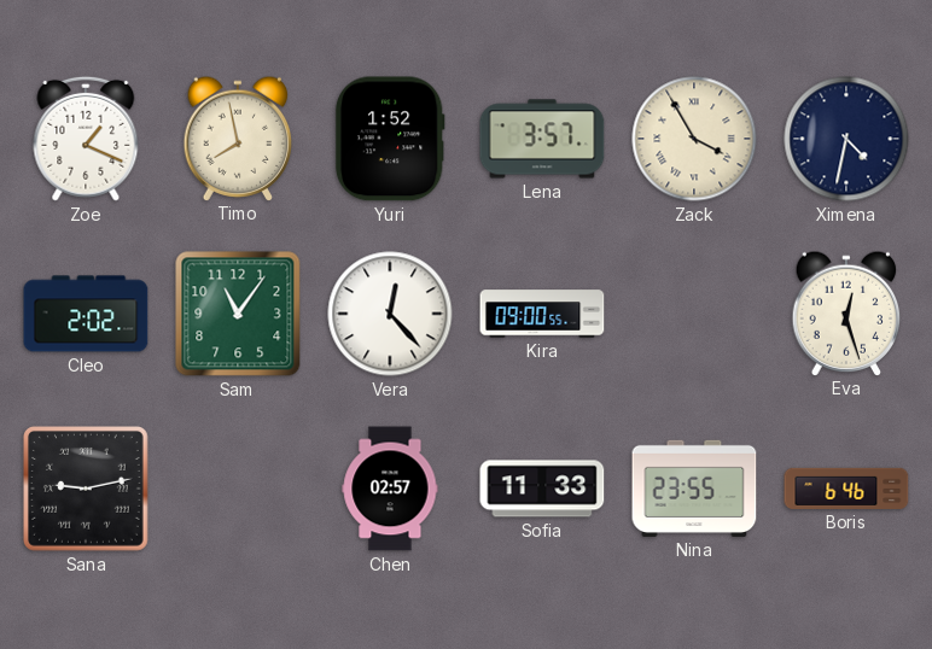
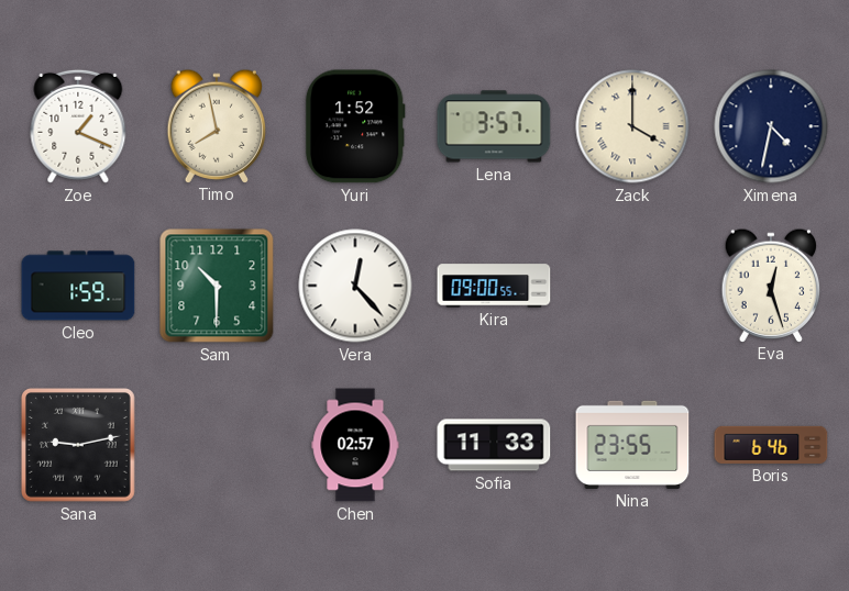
Zack: 3:55 -> 4:00 (632, 126)
Cleo: 2:02 -> 1:59 (78, 286)
Sam: 11:06 -> 10:30 (217, 286)
